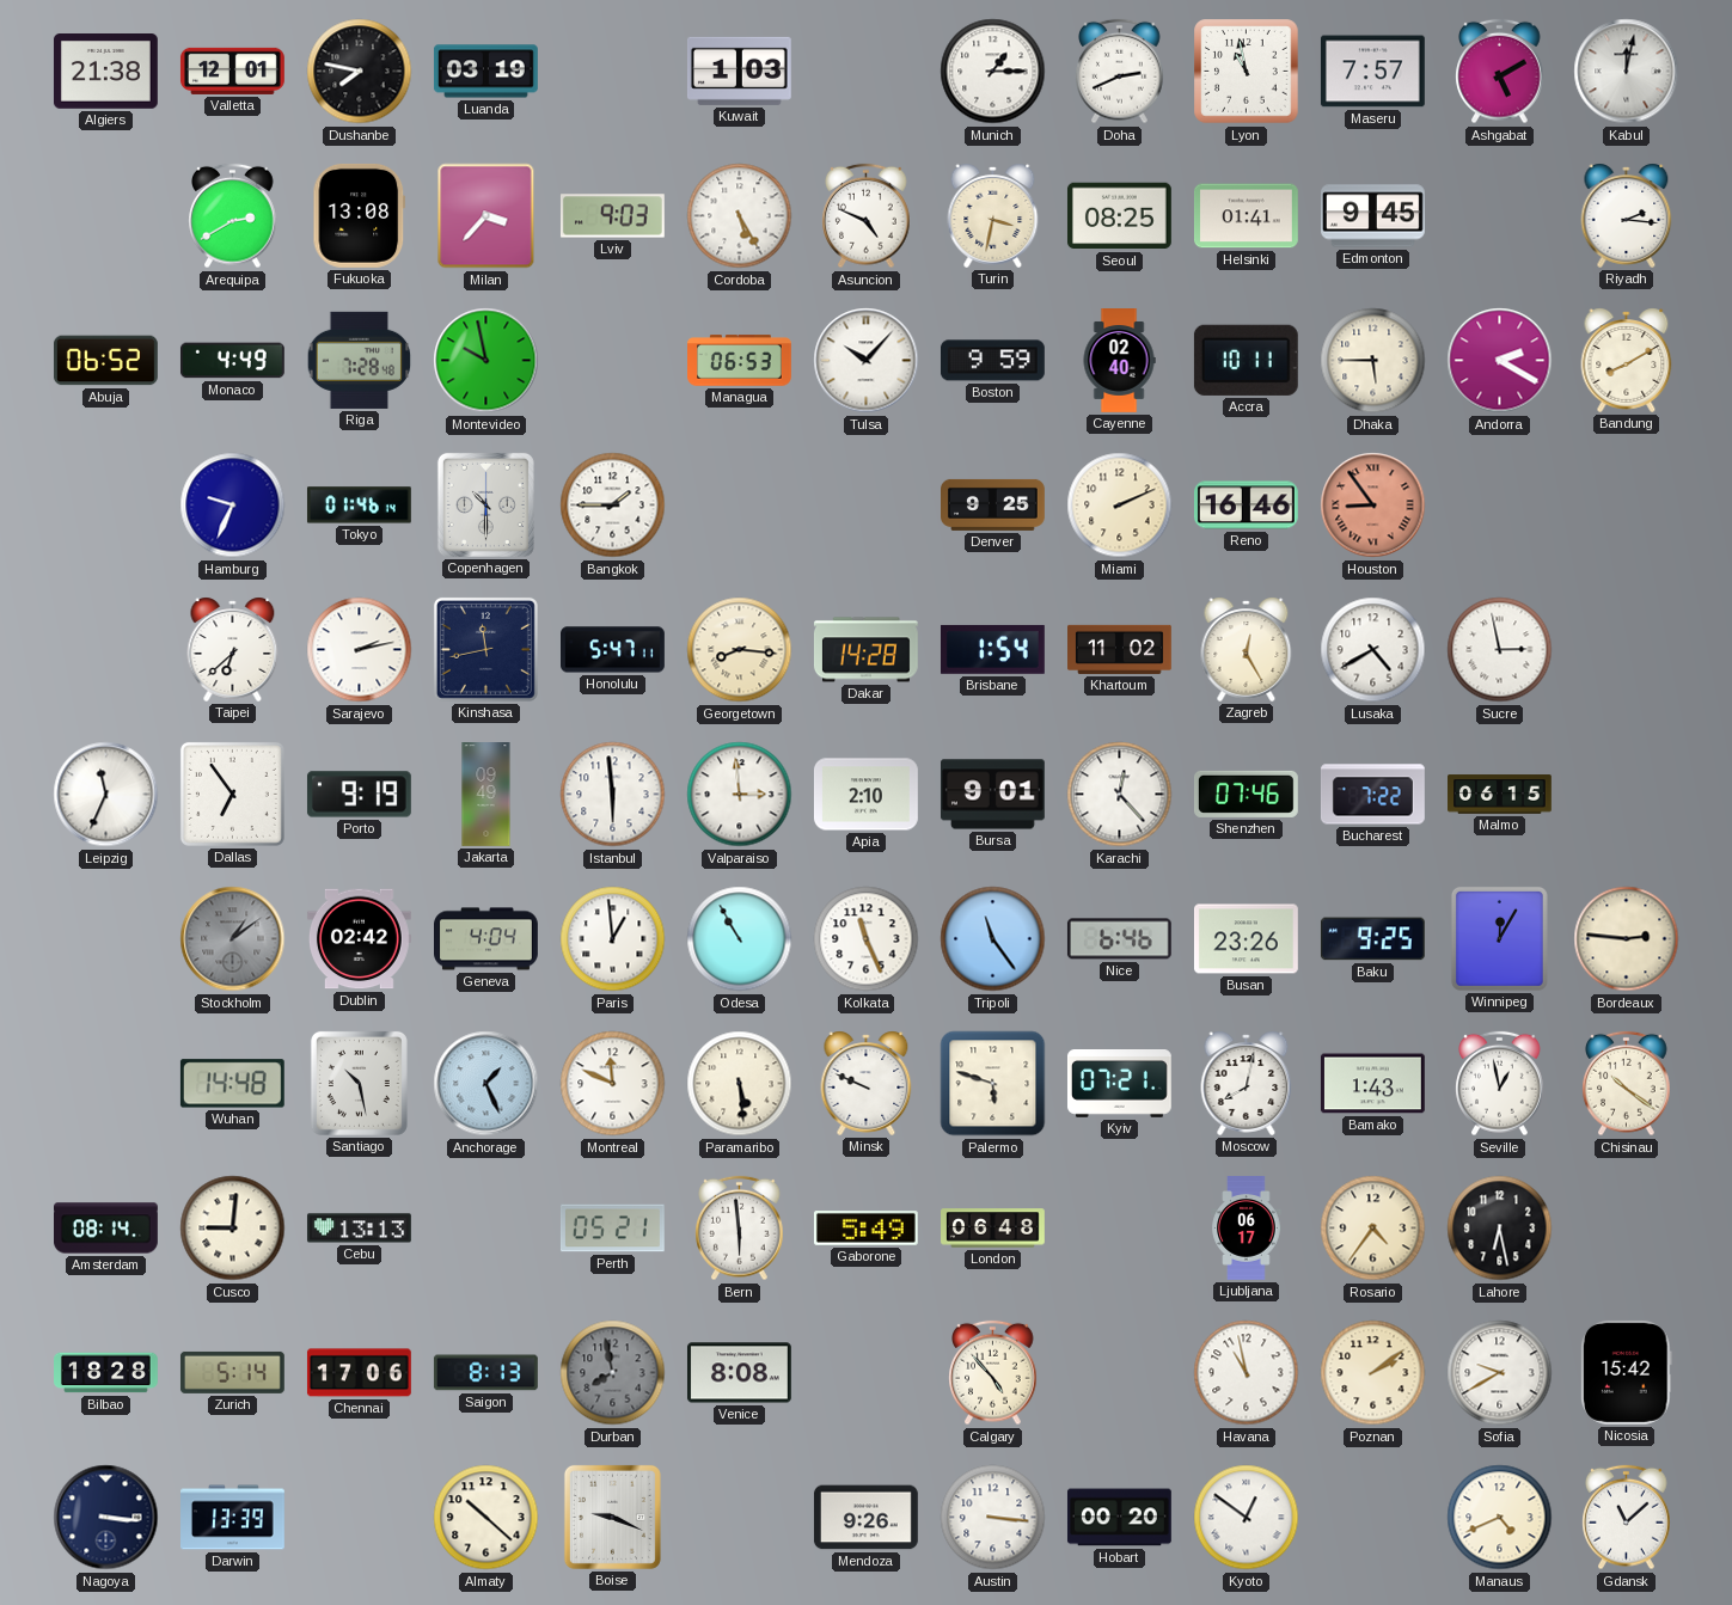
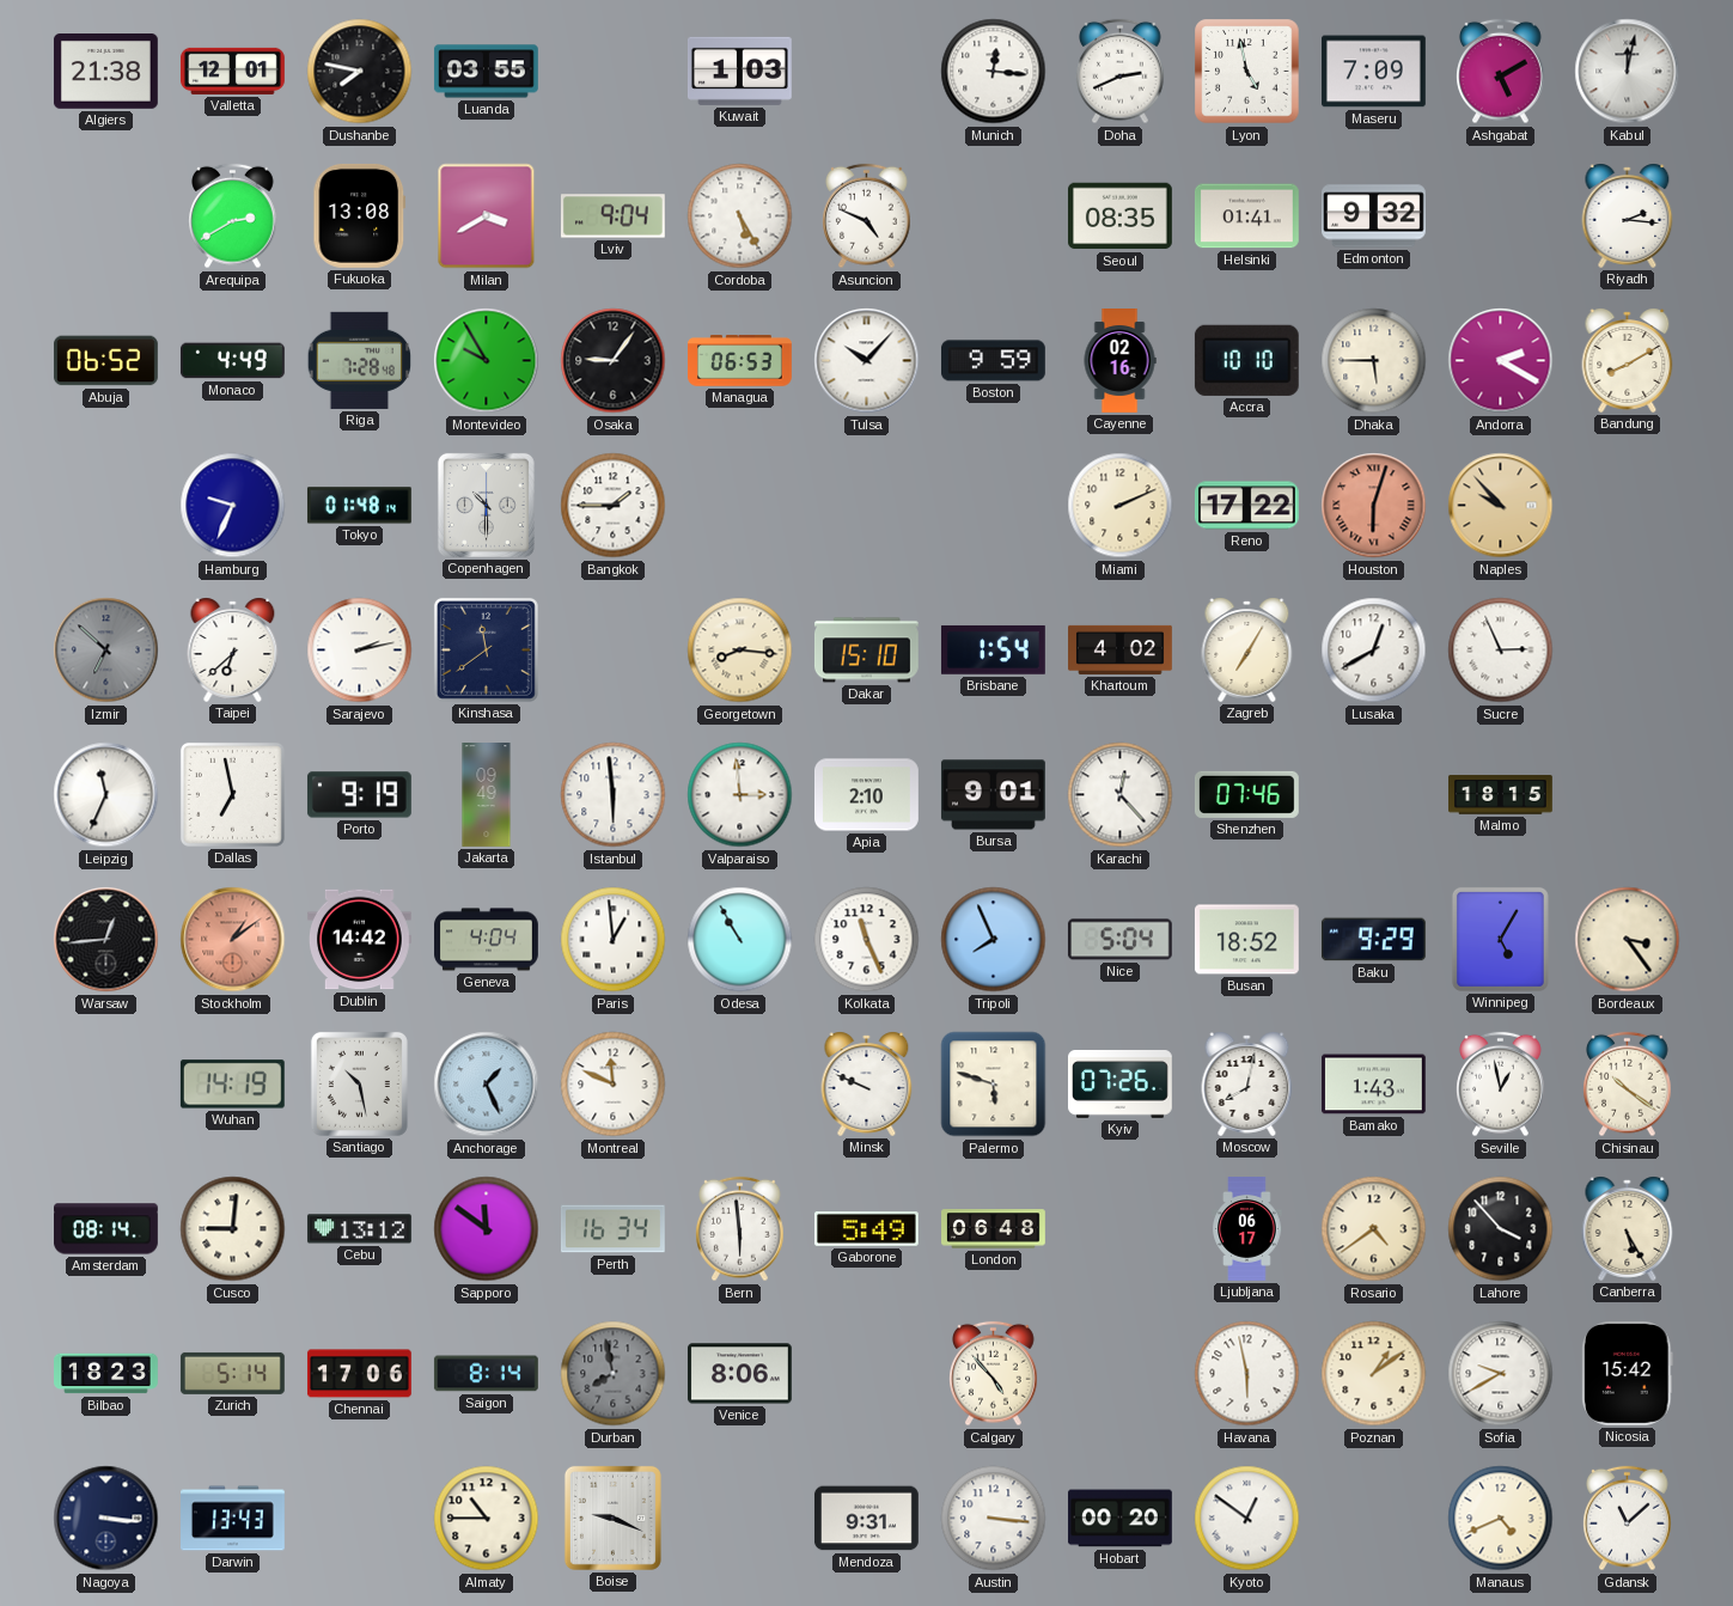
Luanda: 03:19 -> 03:55 (486, 72)
Munich: 1:15 -> 12:16 (994, 72)
Lyon: 10:58 -> 4:58 (1247, 72)
Maseru: 7:57 -> 7:09 (1373, 72)
Milan: 3:37 -> 3:40 (487, 216)
Lviv: 9:03 -> 9:04 (612, 216)
Turin: 3:32 -> none (993, 215)
Seoul: 08:25 -> 08:35 (1119, 216)
Edmonton: 9:45 -> 9:32 (1374, 216)
Montevideo: 9:58 -> 9:55 (487, 361)
Osaka: none -> 9:06 (614, 361)
Cayenne: 02:40 -> 02:16 (1119, 361)
Accra: 10:11 -> 10:10 (1246, 360)
Tokyo: 01:46 -> 01:48 (359, 506)
Denver: 9:25 -> none (993, 504)
Reno: 16:46 -> 17:22 (1246, 506)
Houston: 8:54 -> 6:03 (1374, 506)
Naples: none -> 9:53 (1501, 506)
Izmir: none -> 6:52 (106, 651)
Kinshasa: 11:43 -> 11:39 (486, 649)
Honolulu: 5:47 -> none (613, 650)
Dakar: 14:28 -> 15:10 (866, 651)
Khartoum: 11:02 -> 4:02 (1121, 649)
Zagreb: 12:25 -> 7:05 (1247, 649)
Lusaka: 4:40 -> 12:40 (1374, 651)
Sucre: 2:58 -> 2:56 (1501, 651)
Dallas: 6:54 -> 6:58 (232, 794)
Bucharest: 7:22 -> none (1373, 795)
Malmo: 06:15 -> 18:15 (1501, 795)
Warsaw: none -> 12:44 (106, 940)
Stockholm dial: grey -> salmon (233, 940)
Dublin: 02:42 -> 14:42 (359, 940)
Tripoli: 11:24 -> 7:56 (994, 940)
Nice: 6:46 -> 5:04 (1119, 940)
Busan: 23:26 -> 18:52 (1246, 940)
Baku: 9:25 -> 9:29 (1373, 940)
Winnipeg: 12:05 -> 5:05 (1500, 939)
Bordeaux: 2:46 -> 3:24 (1628, 940)
Wuhan: 14:48 -> 14:19 (232, 1085)
Paramaribo: 5:29 -> none (740, 1084)
Kyiv: 07:21 -> 07:26 (1119, 1085)
Cebu: 13:13 -> 13:12 (359, 1229)
Sapporo: none -> 11:51 (487, 1229)
Perth: 05:21 -> 16:34 (612, 1229)
Rosario: 4:36 -> 4:39 (1374, 1229)
Lahore: 6:28 -> 3:53 (1501, 1229)
Canberra: none -> 5:25 (1628, 1228)
Bilbao: 18:28 -> 18:23 (106, 1374)
Saigon: 8:13 -> 8:14 (486, 1374)
Venice: 8:08 -> 8:06 (739, 1374)
Havana: 10:58 -> 5:58 (1247, 1374)
Poznan: 2:09 -> 1:09 (1374, 1374)
Darwin: 13:39 -> 13:43 (233, 1519)
Almaty: 10:22 -> 10:45 (487, 1519)
Mendoza: 9:26 -> 9:31 (866, 1519)
